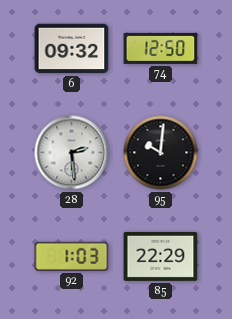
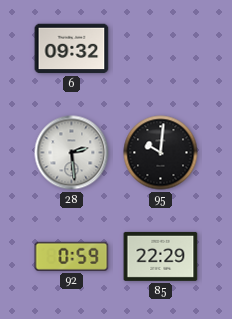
74: 12:50 -> none (161, 48)
92: 1:03 -> 0:59 (72, 256)
